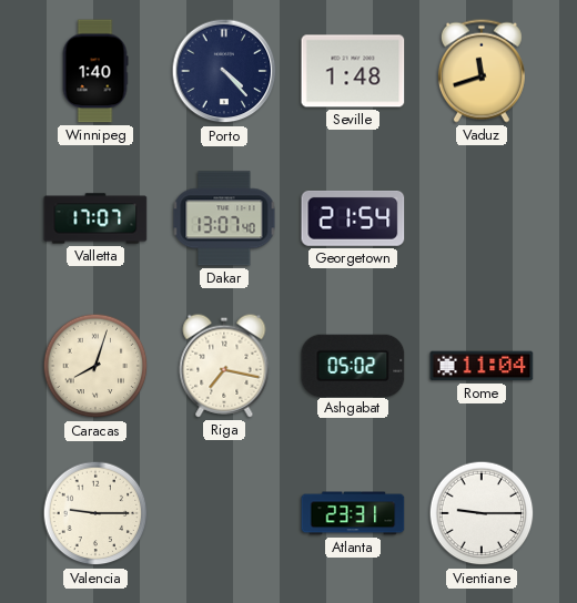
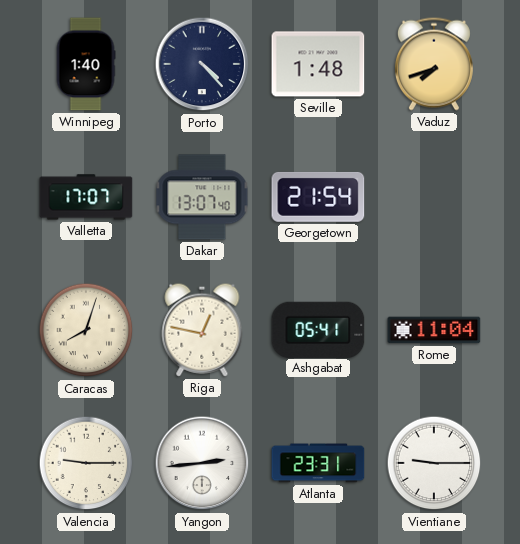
Vaduz: 11:42 -> 7:42 (434, 64)
Riga: 7:17 -> 12:47 (202, 330)
Ashgabat: 05:02 -> 05:41 (318, 329)
Yangon: none -> 2:44 (202, 463)
